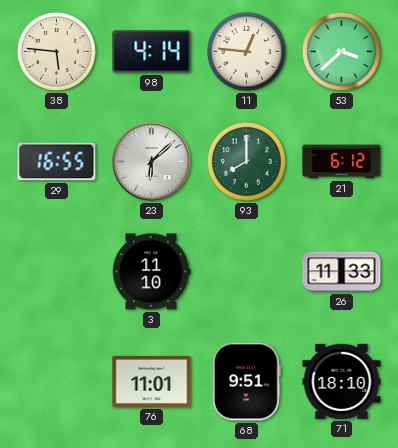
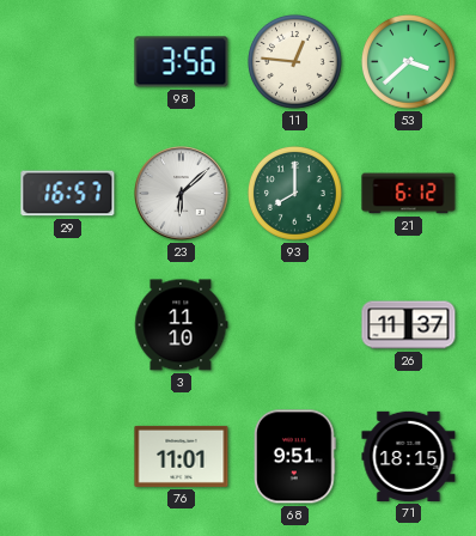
38: 5:46 -> none (56, 51)
98: 4:14 -> 3:56 (182, 62)
29: 16:55 -> 16:57 (68, 194)
26: 11:33 -> 11:37 (409, 325)
71: 18:10 -> 18:15 (409, 456)
